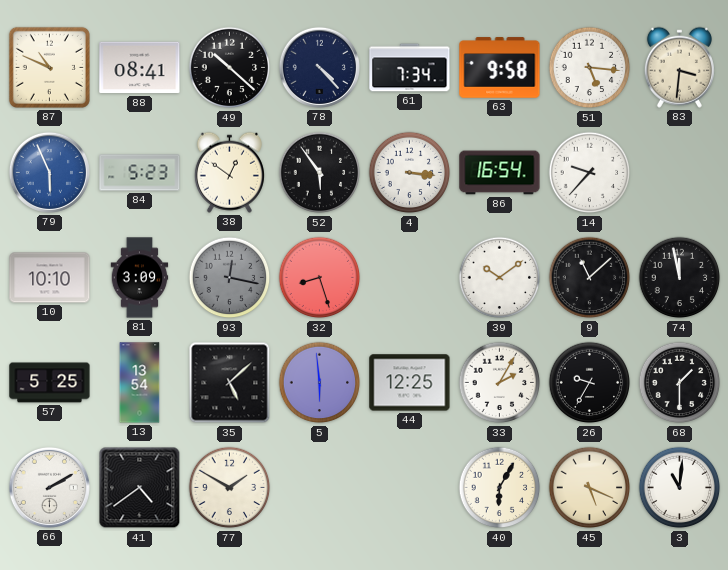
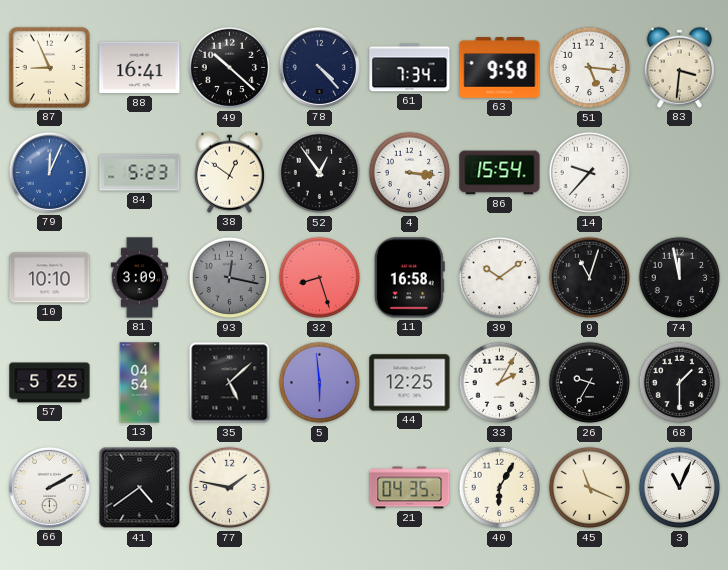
87: 10:49 -> 8:56 (49, 67)
88: 08:41 -> 16:41 (140, 68)
79: 5:56 -> 12:04 (49, 172)
52: 5:54 -> 12:54 (320, 173)
86: 16:54 -> 15:54 (500, 173)
11: none -> 16:58 (409, 278)
9: 11:08 -> 11:03 (590, 278)
13: 13:54 -> 04:54 (140, 383)
77: 1:50 -> 1:47 (230, 488)
21: none -> 04:35 (410, 488)
45: 5:19 -> 11:19 (590, 488)
3: 11:01 -> 11:04 (680, 488)
